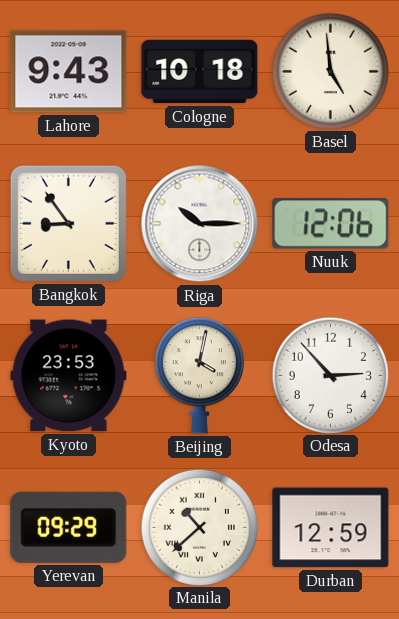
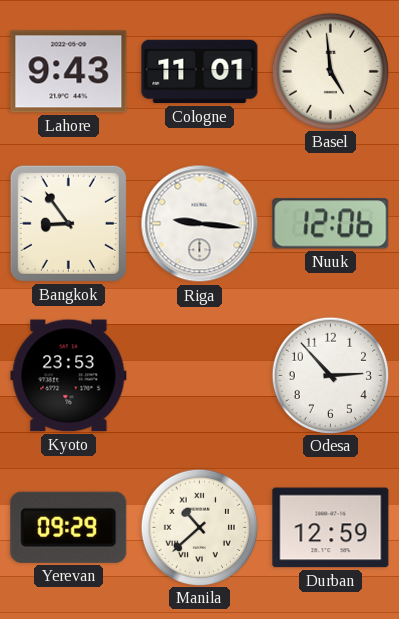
Cologne: 10:18 -> 11:01 (200, 72)
Riga: 10:15 -> 9:16 (200, 224)
Beijing: 4:02 -> none (199, 376)
